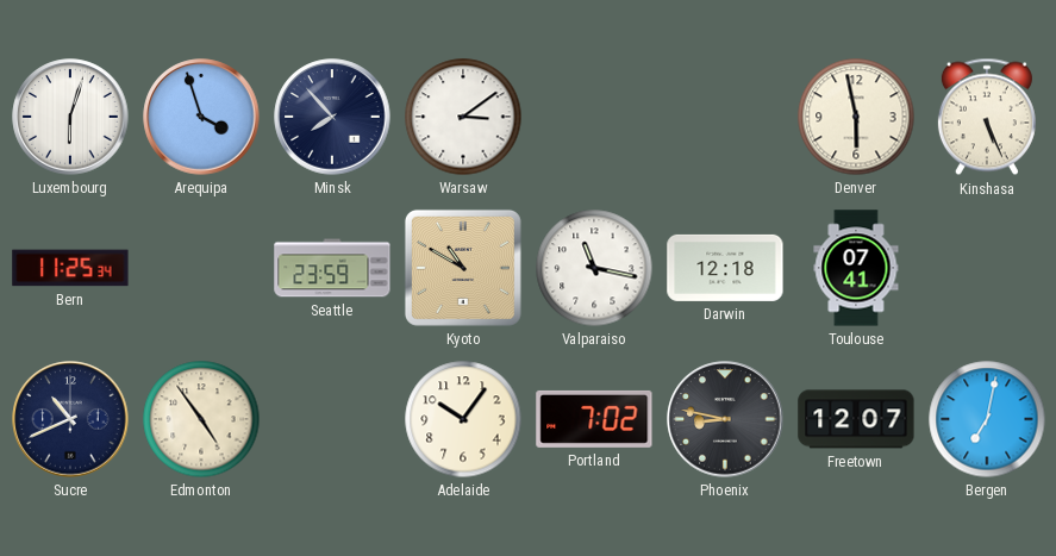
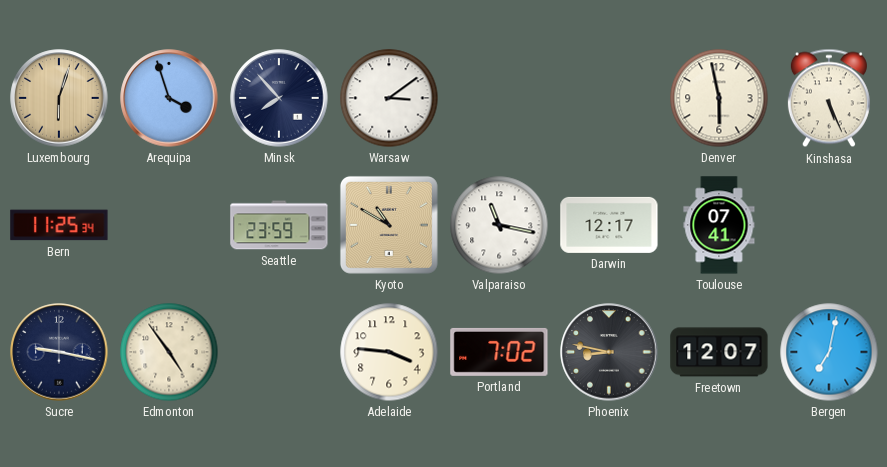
Luxembourg dial: white -> champagne (59, 98)
Darwin: 12:18 -> 12:17 (609, 225)
Sucre: 10:41 -> 9:17 (59, 352)
Adelaide: 10:06 -> 3:46 (389, 352)
